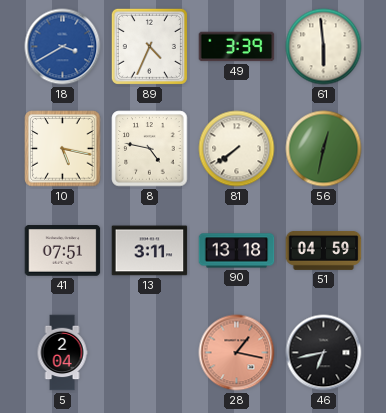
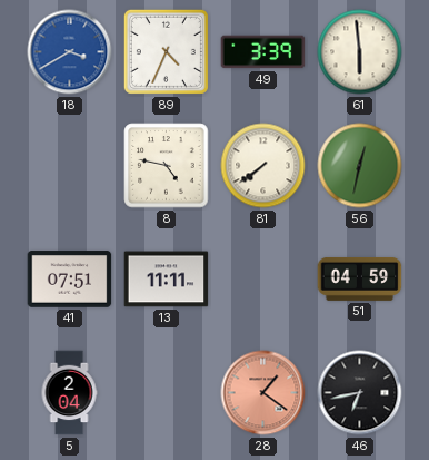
10: 5:17 -> none (63, 149)
13: 3:11 -> 11:11 (167, 280)
90: 13:18 -> none (237, 251)
28: 1:17 -> 1:21 (263, 393)
